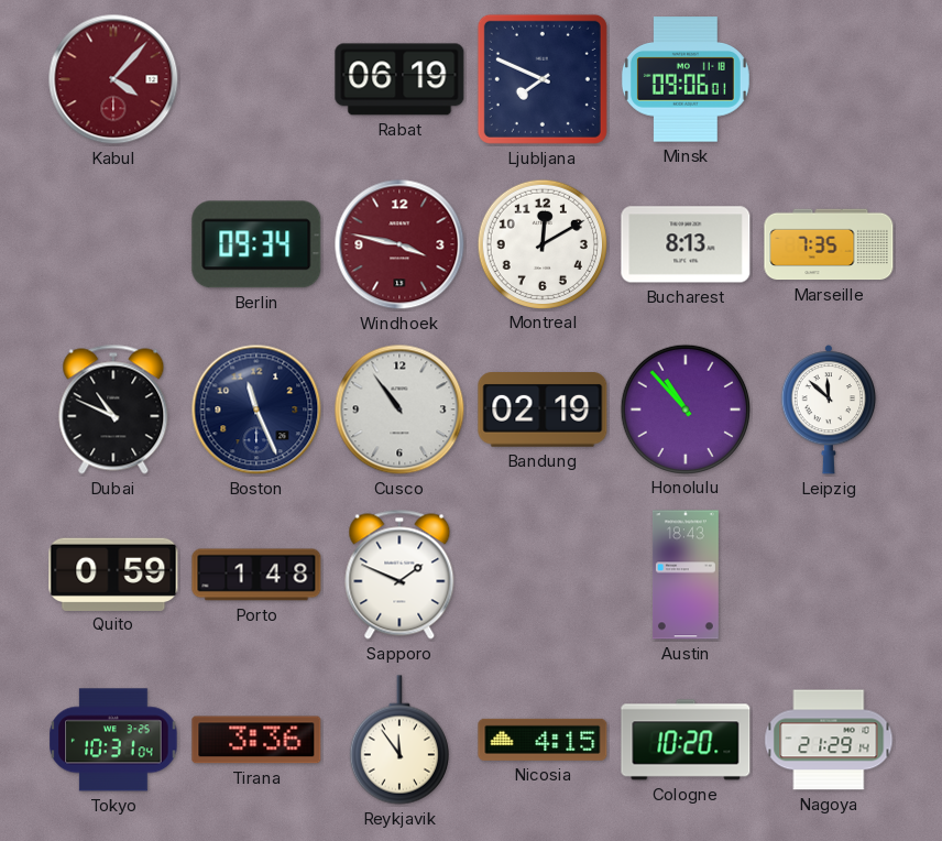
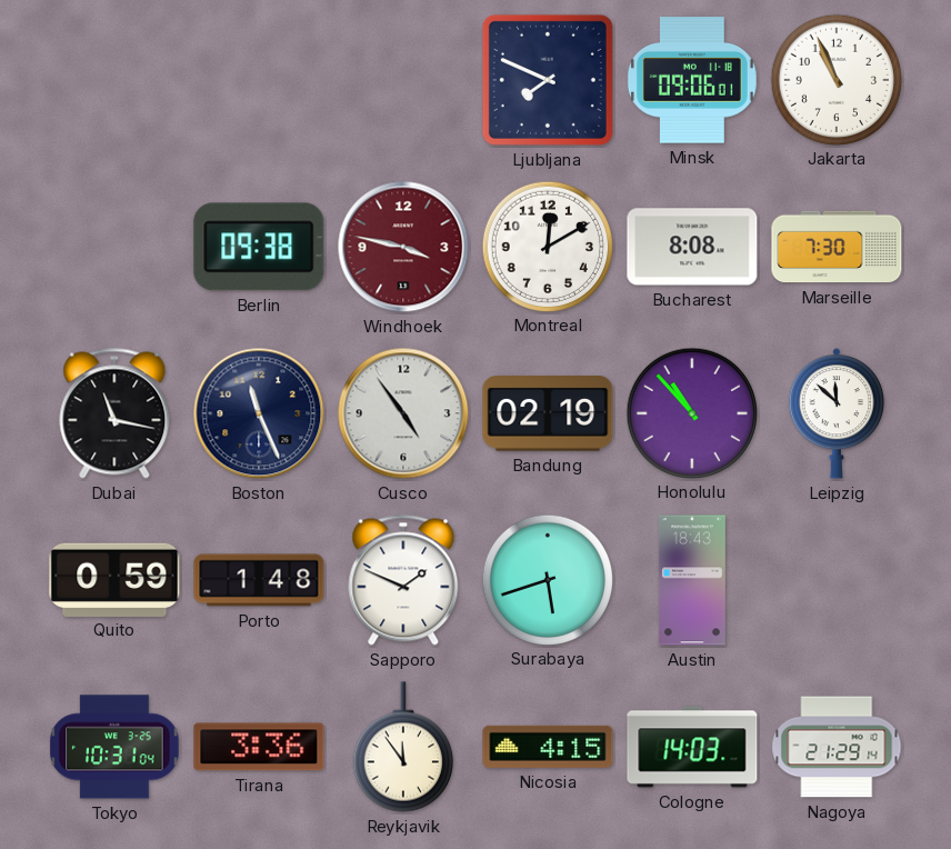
Kabul: 4:07 -> none (113, 79)
Rabat: 06:19 -> none (399, 79)
Jakarta: none -> 10:56 (835, 79)
Berlin: 09:34 -> 09:38 (259, 247)
Bucharest: 8:13 -> 8:08 (692, 247)
Marseille: 7:35 -> 7:30 (837, 247)
Dubai: 10:49 -> 11:17 (114, 413)
Cusco: 10:54 -> 4:54 (403, 413)
Surabaya: none -> 5:42 (547, 579)
Cologne: 10:20 -> 14:03 (692, 747)
